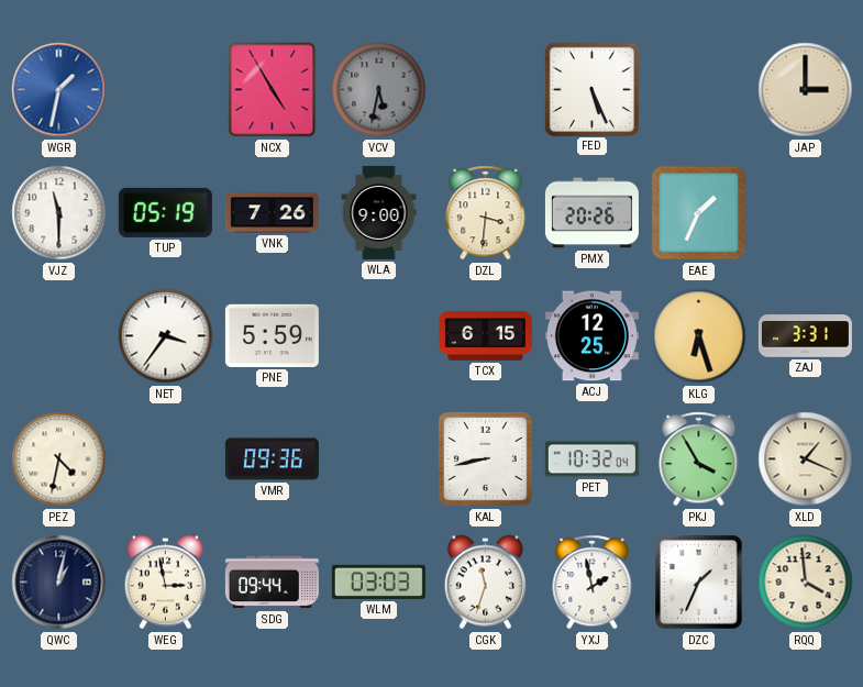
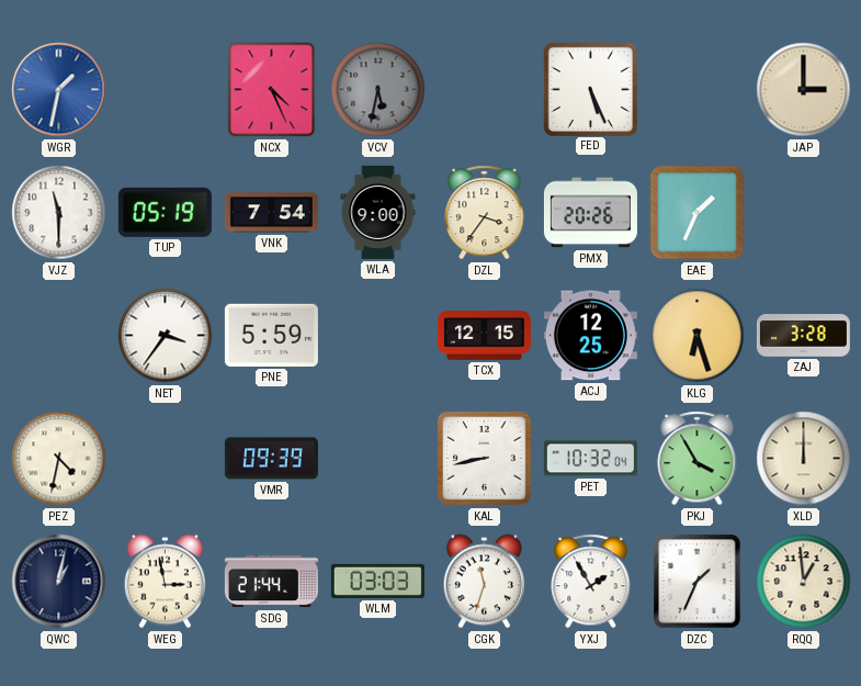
NCX: 4:55 -> 4:26 (272, 90)
VNK: 7:26 -> 7:54 (271, 213)
DZL: 3:31 -> 3:36 (485, 213)
TCX: 6:15 -> 12:15 (484, 336)
ZAJ: 3:31 -> 3:28 (803, 336)
VMR: 09:36 -> 09:39 (271, 459)
XLD: 1:19 -> 12:00 (804, 459)
SDG: 09:44 -> 21:44 (271, 582)
YXJ: 1:58 -> 1:55 (591, 582)
RQQ: 3:59 -> 12:59 (804, 582)
